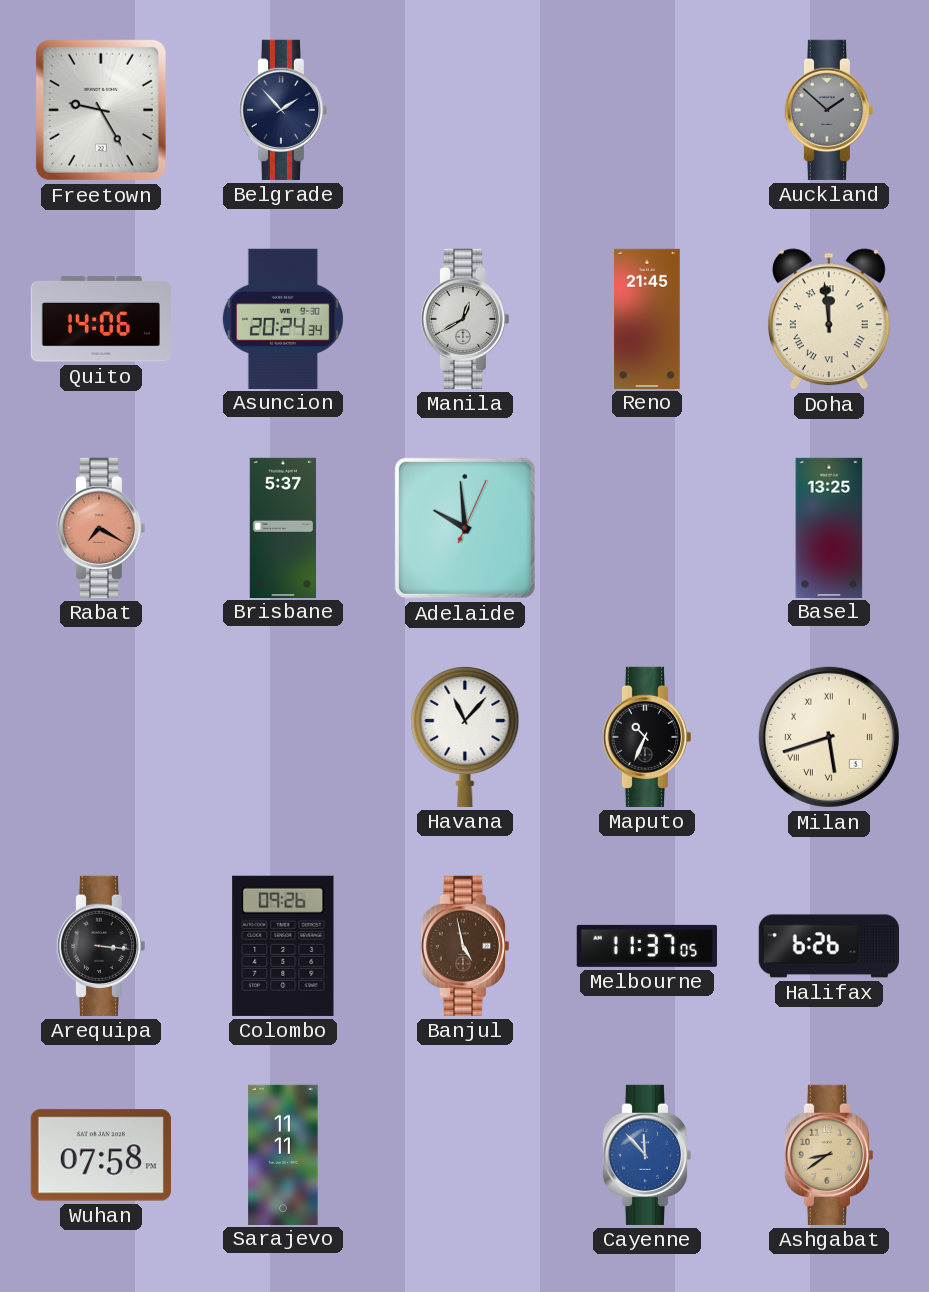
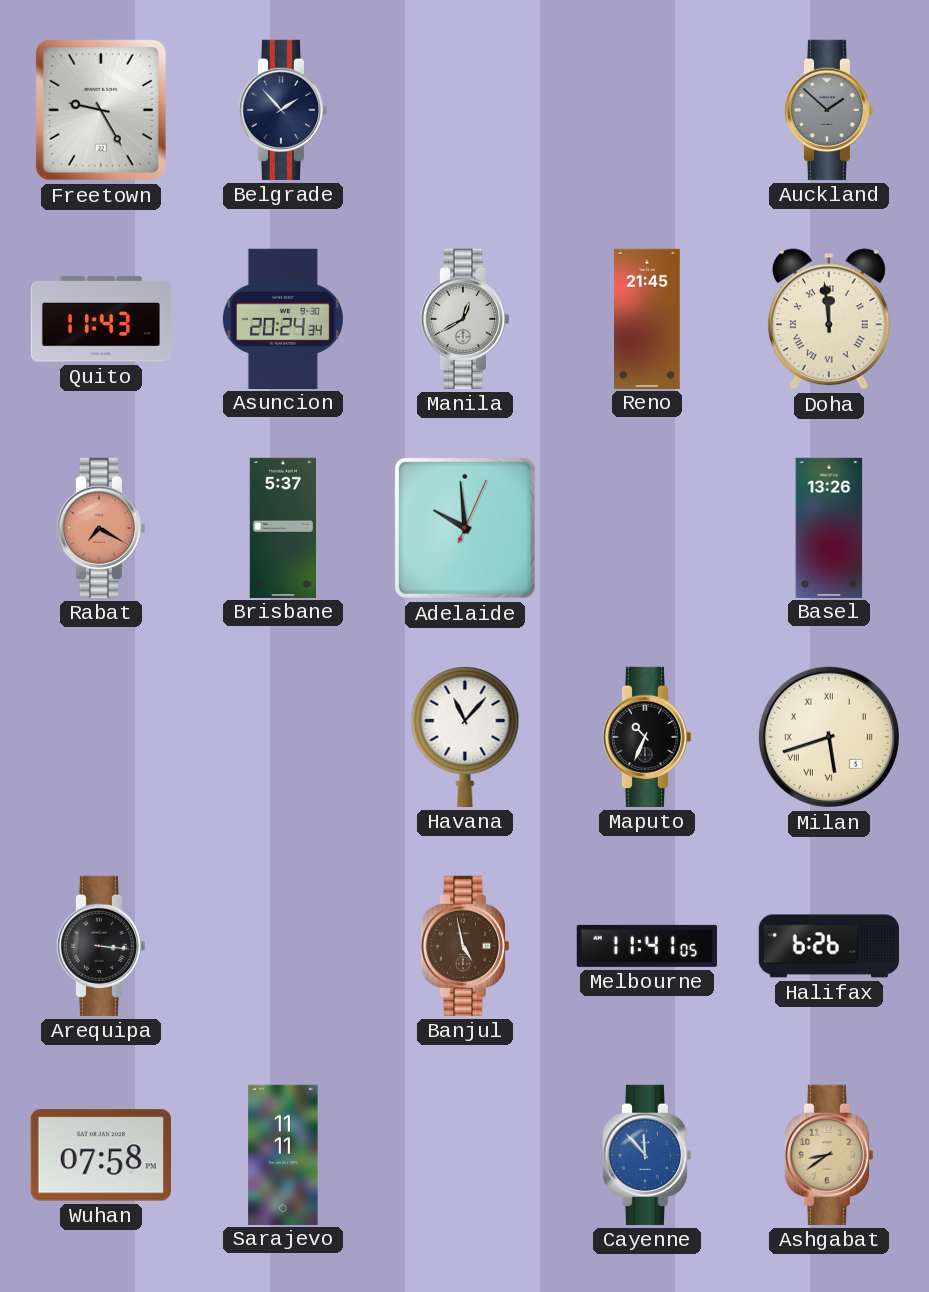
Quito: 14:06 -> 11:43 (100, 319)
Basel: 13:25 -> 13:26 (829, 527)
Colombo: 09:26 -> none (283, 946)
Melbourne: 11:37 -> 11:41 (647, 946)
